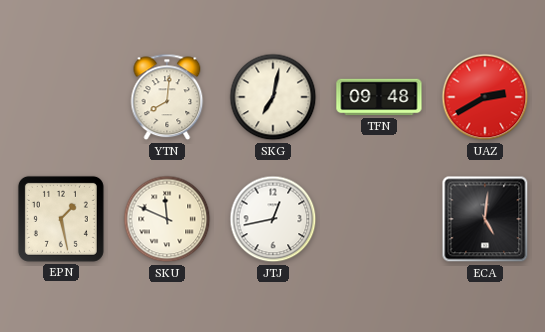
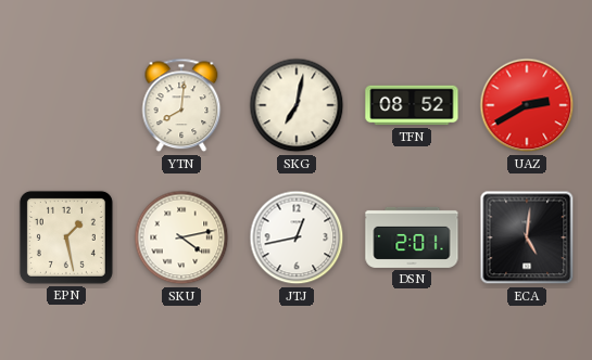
TFN: 09:48 -> 08:52 (412, 105)
SKU: 11:49 -> 4:13 (181, 237)
DSN: none -> 2:01 (412, 237)
